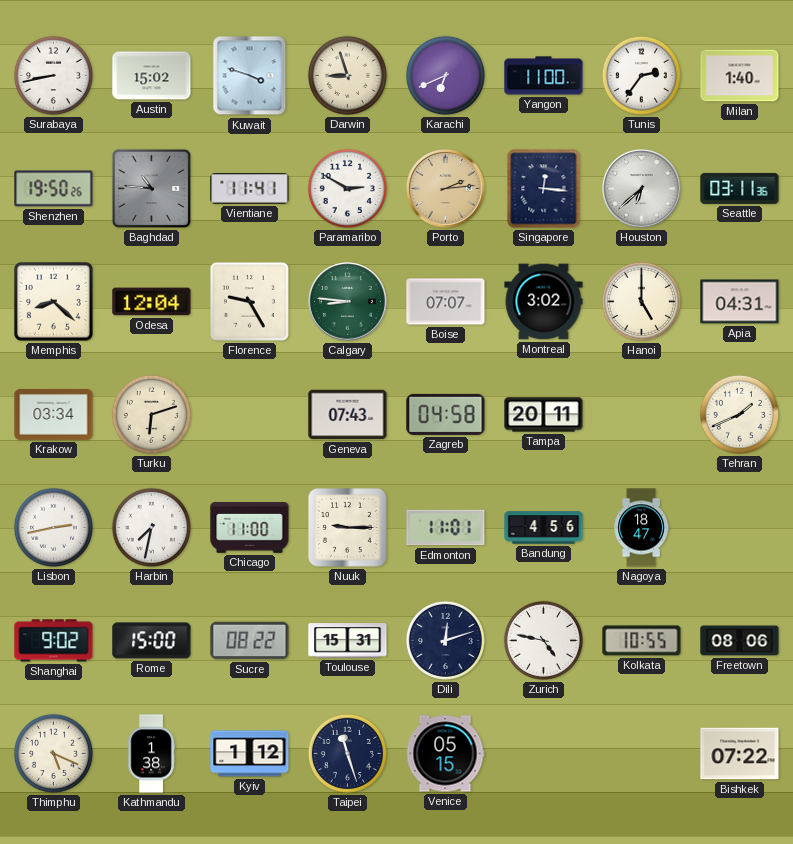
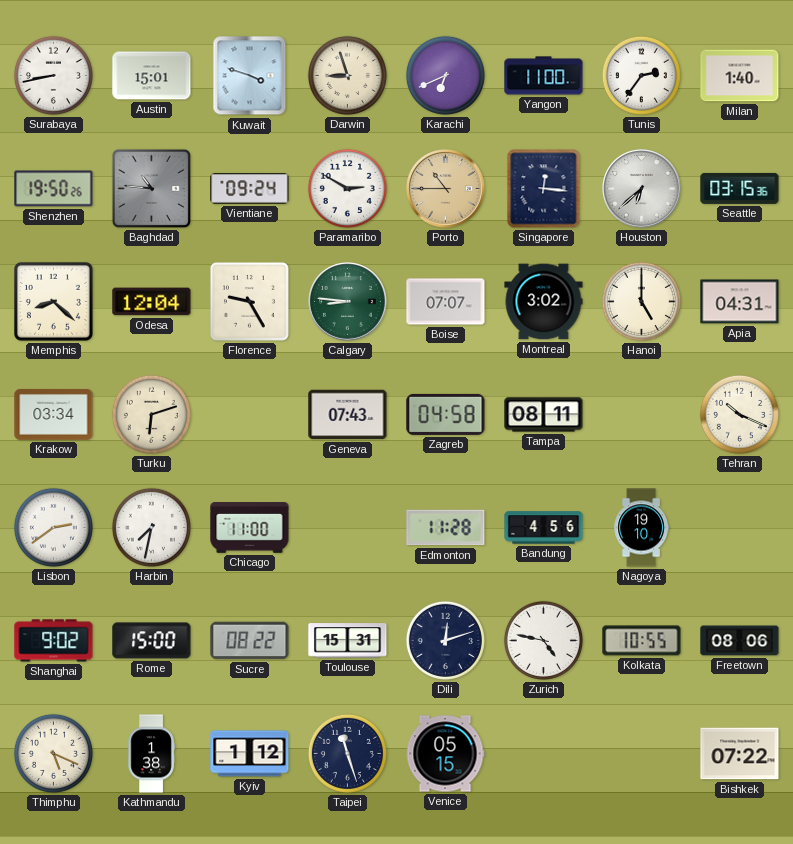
Austin: 15:02 -> 15:01 (152, 76)
Vientiane: 11:41 -> 09:24 (250, 189)
Porto: 2:14 -> 10:45 (446, 189)
Seattle: 03:11 -> 03:15 (740, 188)
Tampa: 20:11 -> 08:11 (544, 415)
Tehran: 1:41 -> 10:19 (739, 414)
Lisbon: 2:43 -> 2:39 (53, 527)
Nuuk: 9:15 -> none (348, 528)
Edmonton: 11:01 -> 11:28 (446, 528)
Nagoya: 18:47 -> 19:10 (641, 528)
